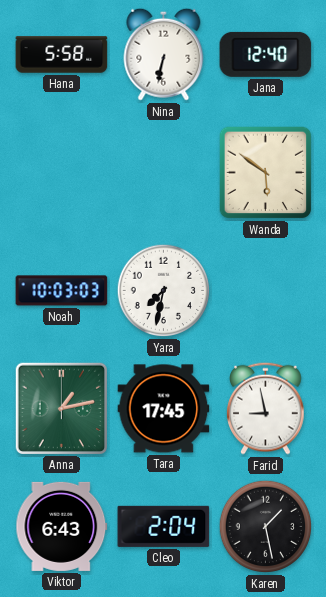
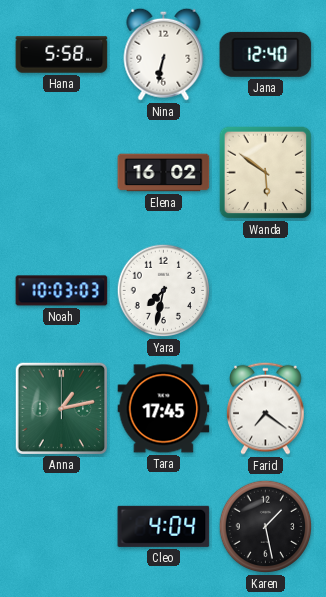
Elena: none -> 16:02 (164, 173)
Farid: 8:58 -> 7:21 (266, 408)
Viktor: 6:43 -> none (62, 526)
Cleo: 2:04 -> 4:04 (164, 526)
